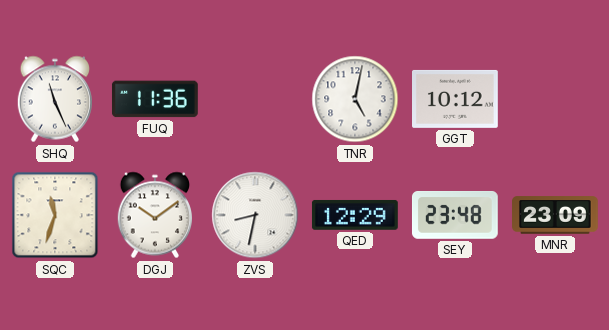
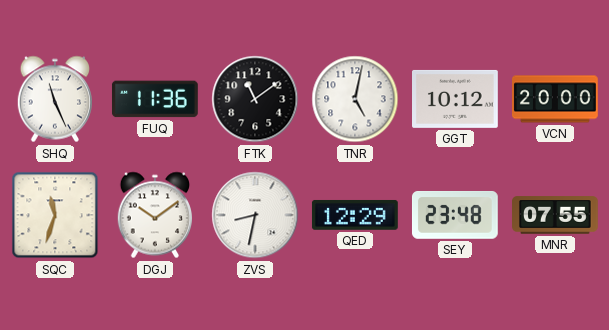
FTK: none -> 11:09 (255, 99)
VCN: none -> 20:00 (556, 99)
MNR: 23:09 -> 07:55 (556, 215)
